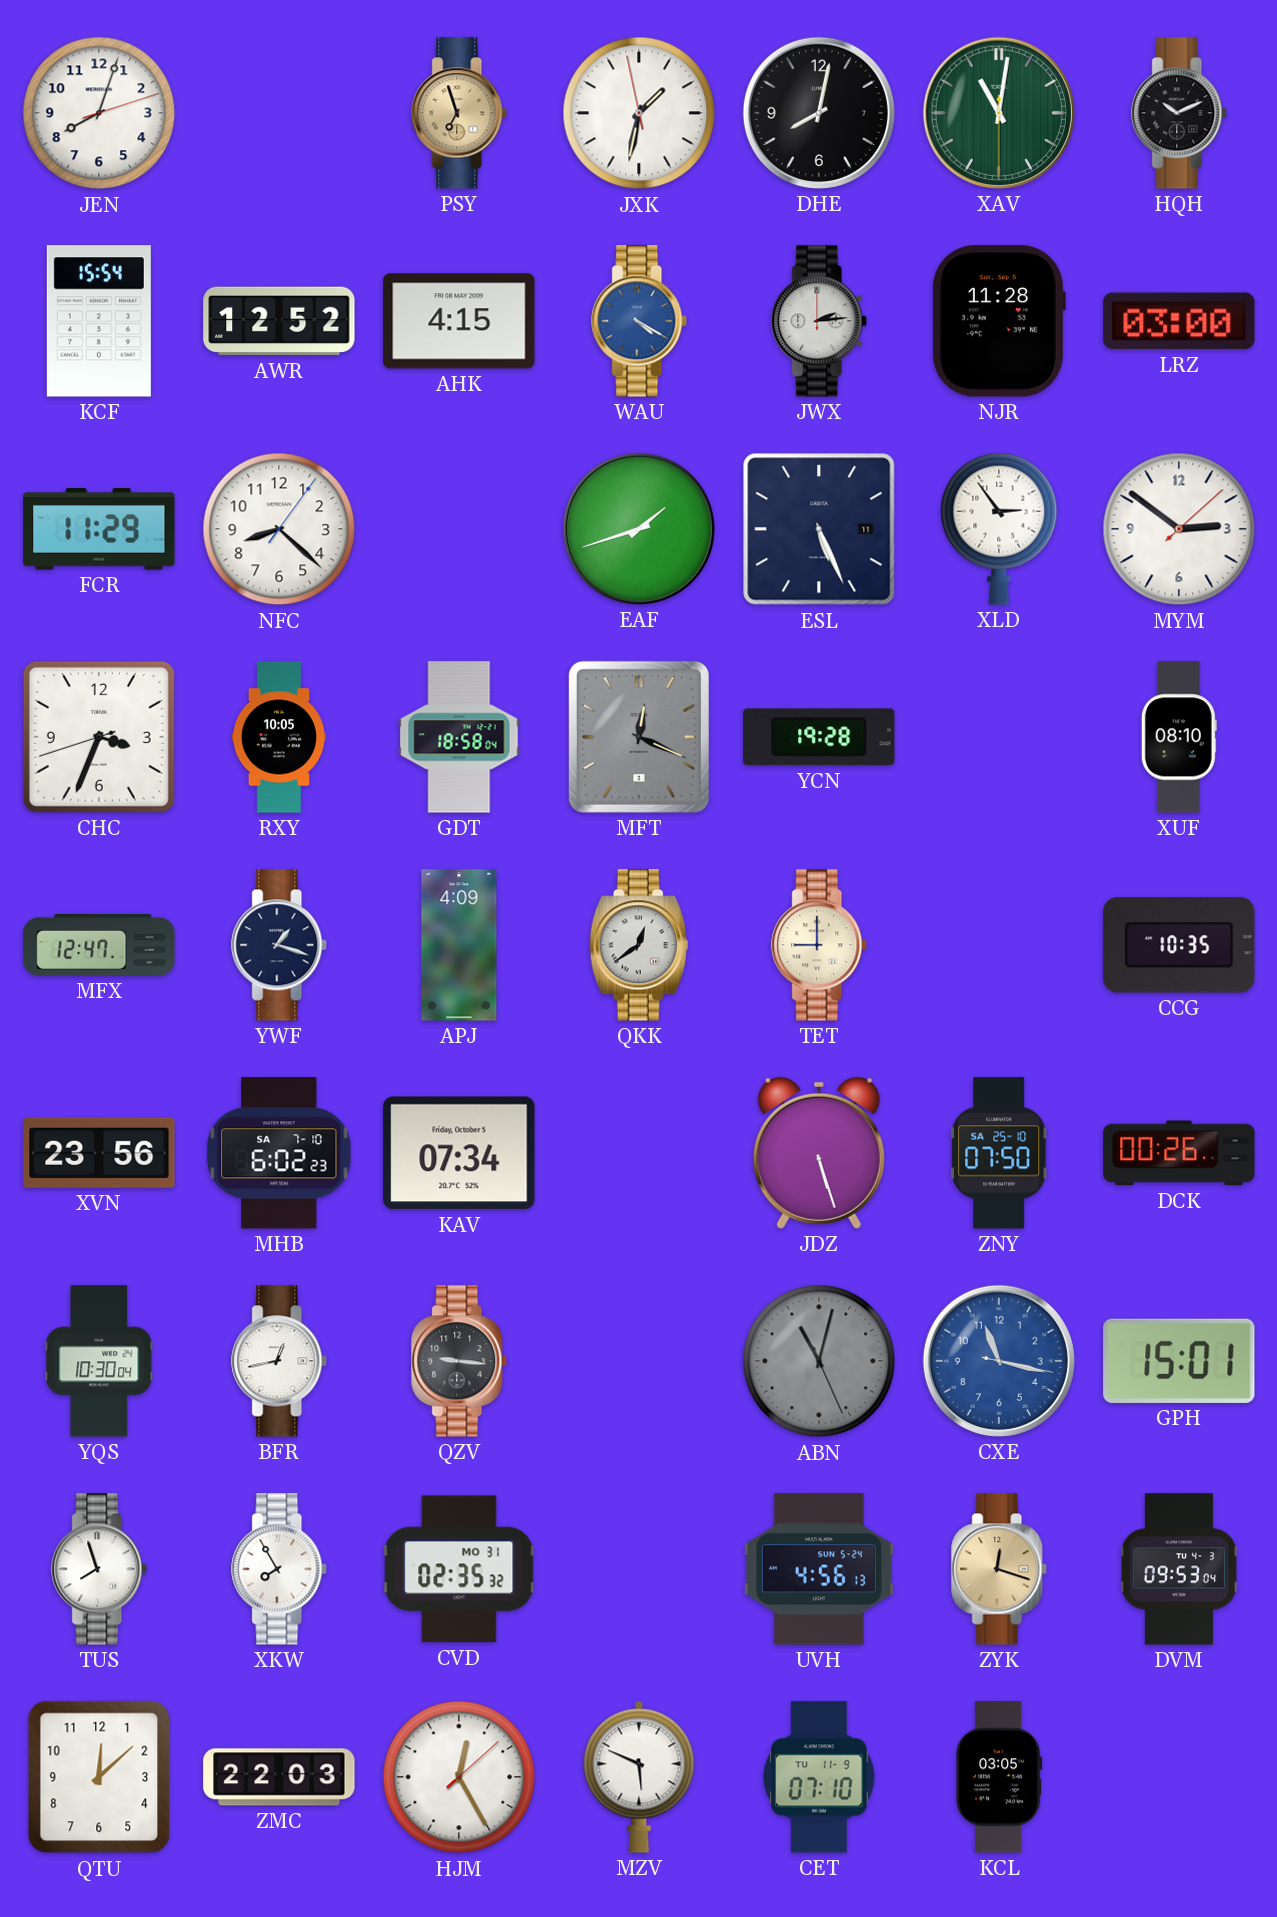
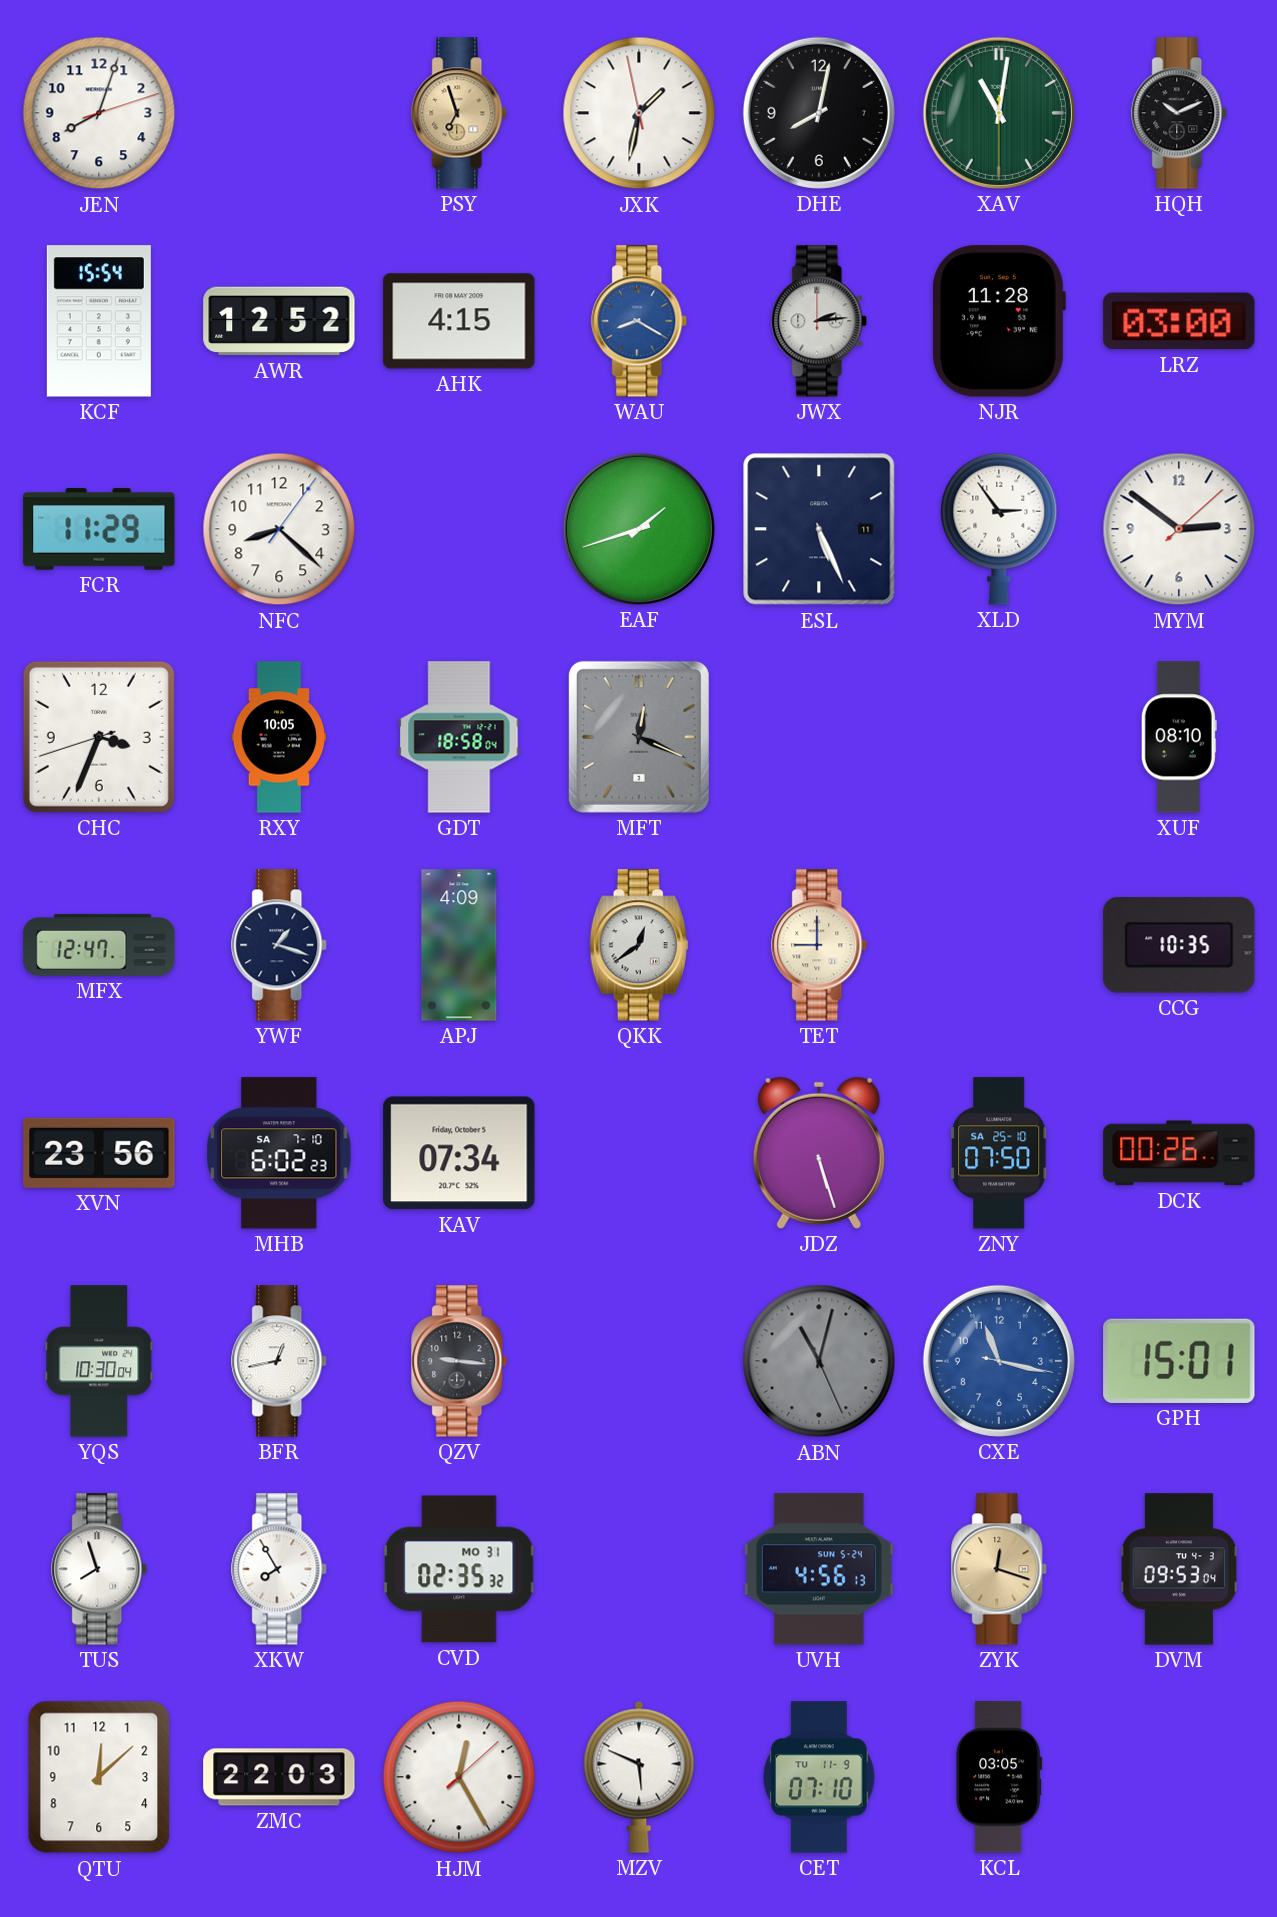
WAU: 4:20 -> 8:20 (640, 321)
YCN: 19:28 -> none (819, 737)
